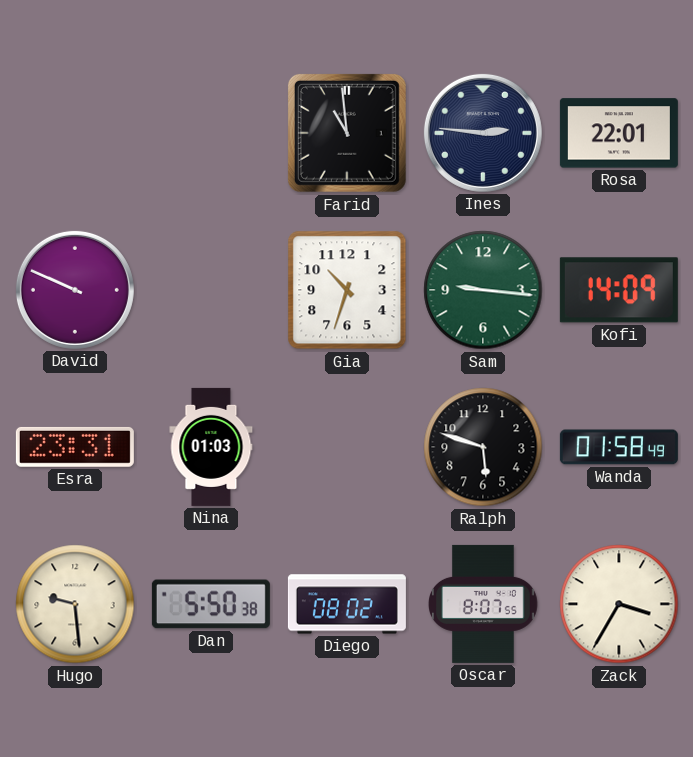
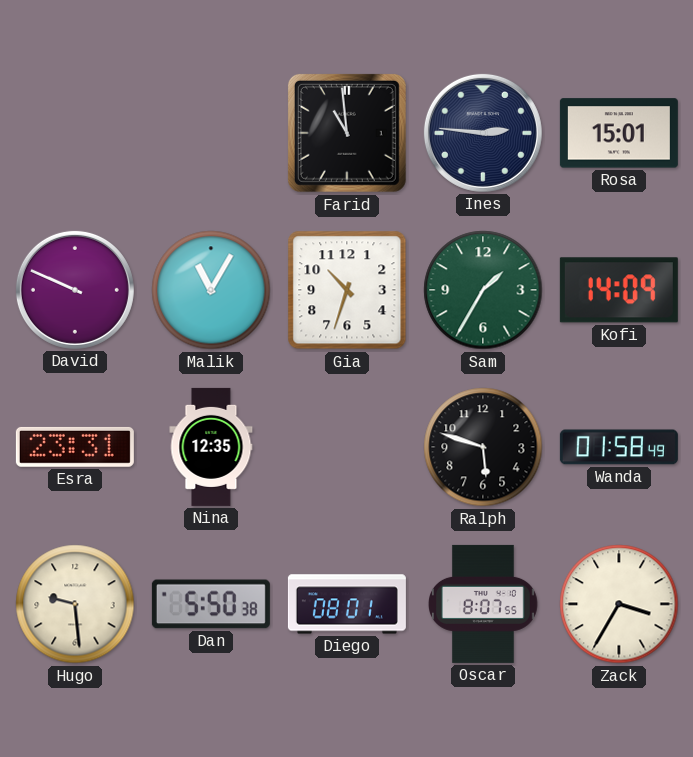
Rosa: 22:01 -> 15:01 (619, 133)
Malik: none -> 11:05 (211, 290)
Sam: 9:16 -> 1:35 (483, 290)
Nina: 01:03 -> 12:35 (211, 447)
Diego: 08:02 -> 08:01 (347, 604)
